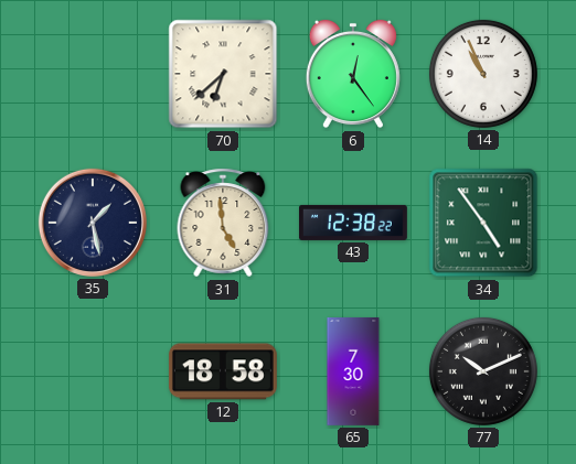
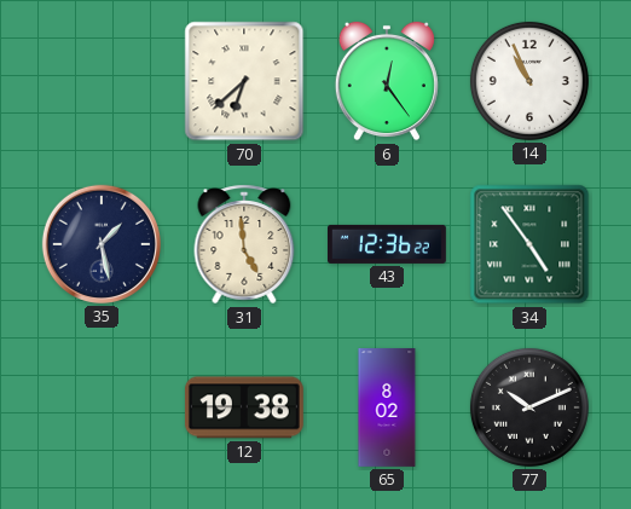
43: 12:38 -> 12:36 (388, 244)
12: 18:58 -> 19:38 (244, 407)
65: 7:30 -> 8:02 (387, 409)
